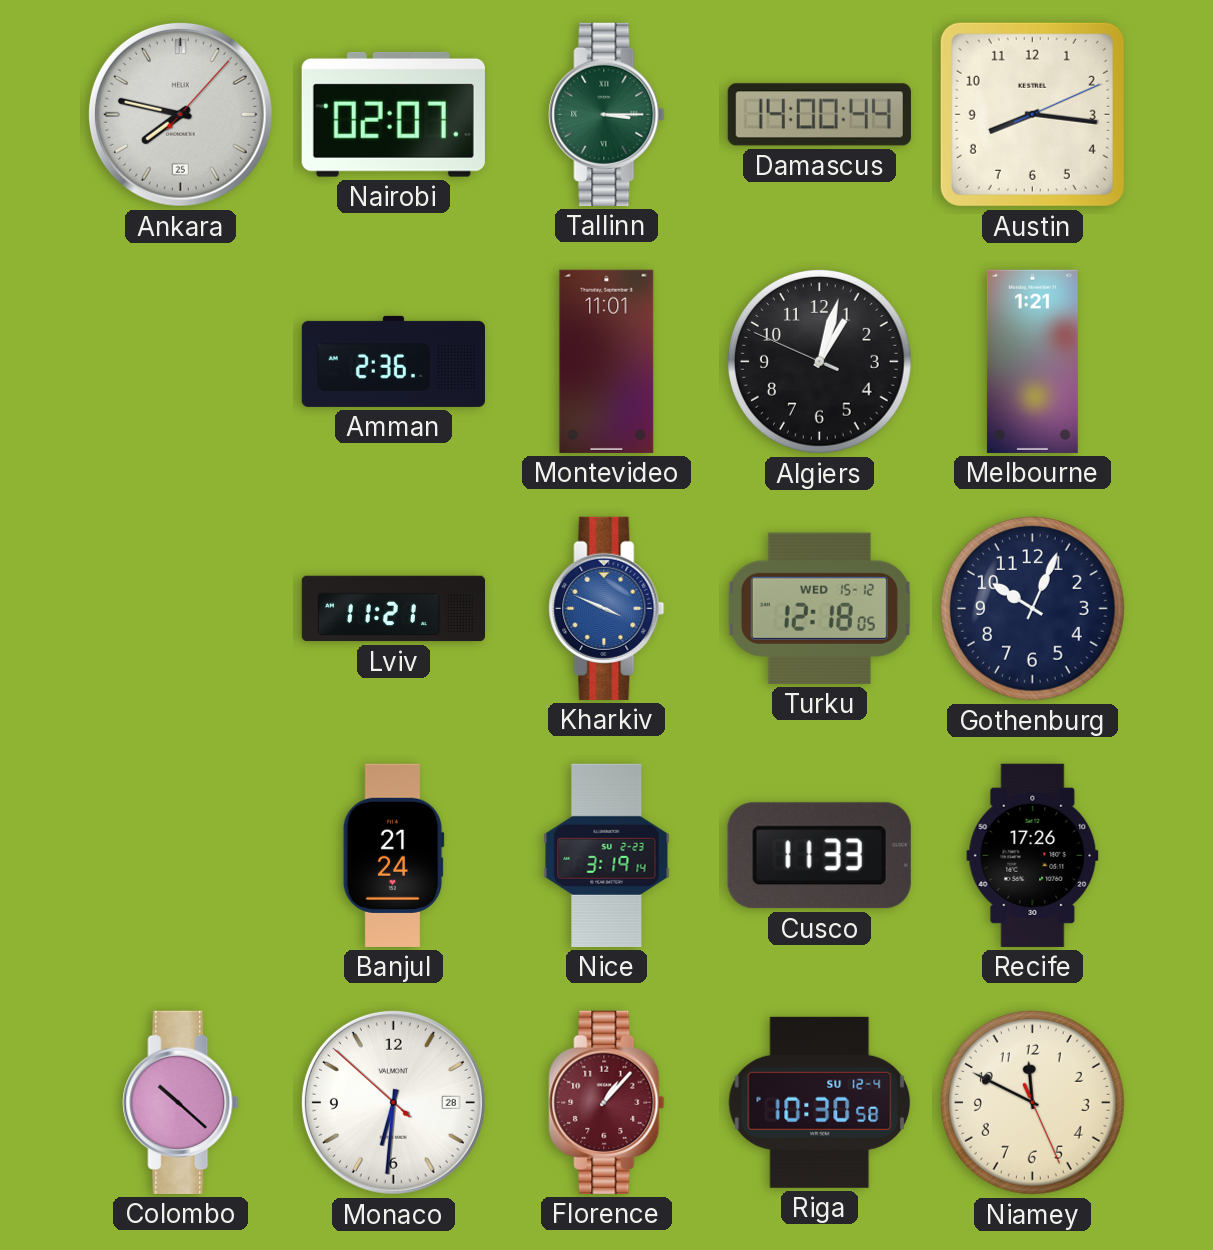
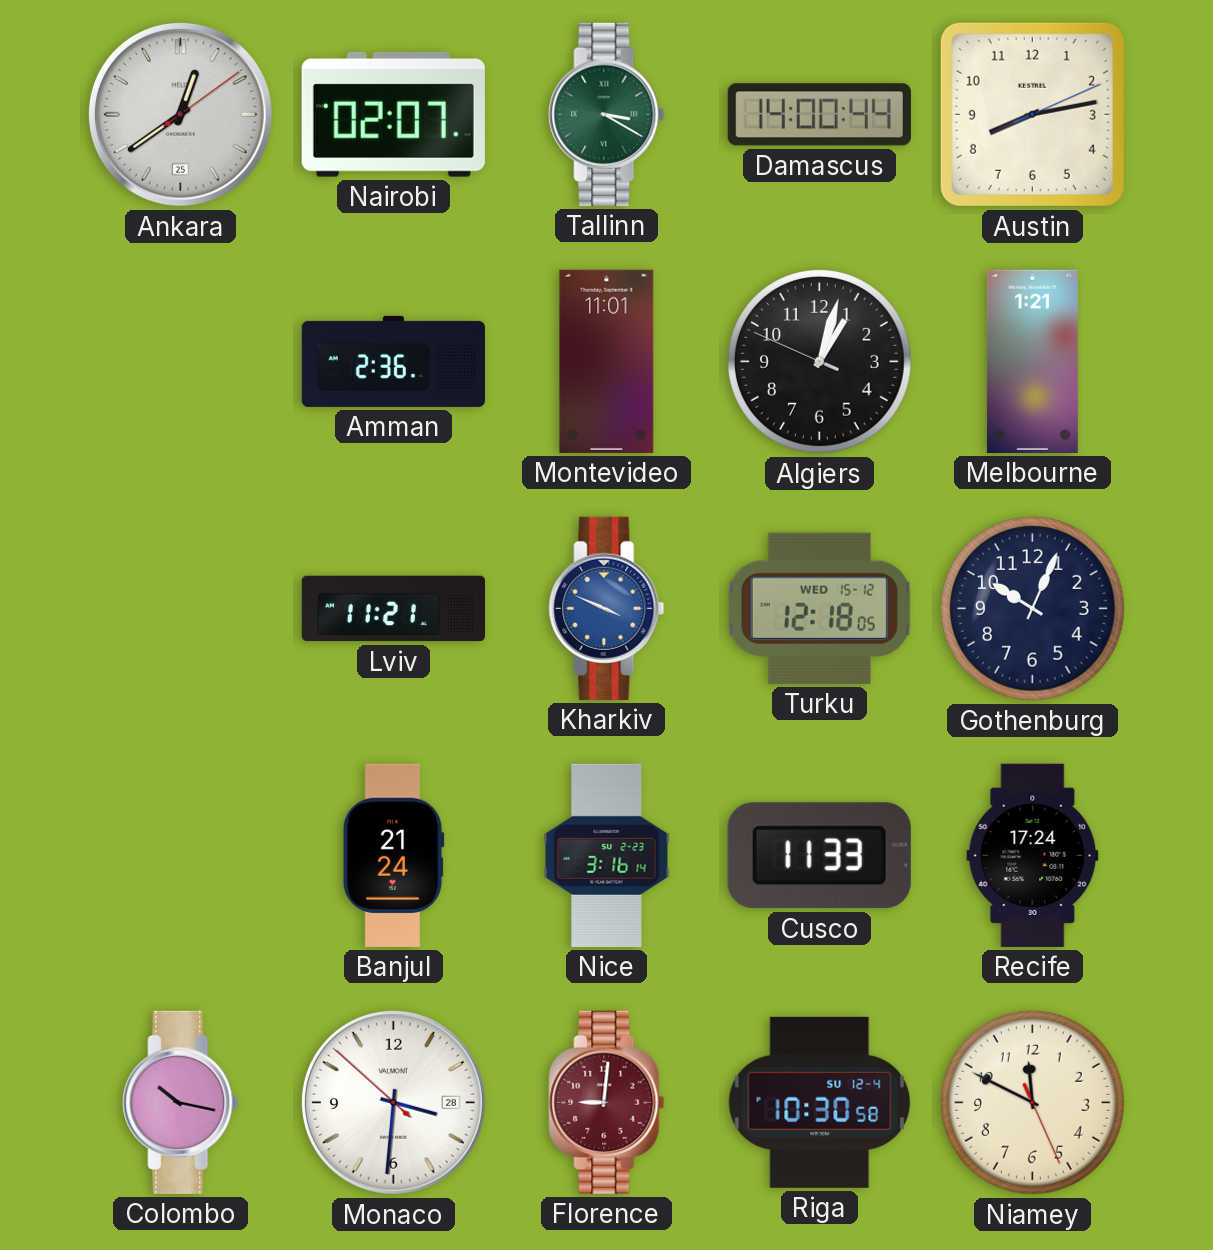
Ankara: 7:47 -> 12:39 (180, 114)
Tallinn: 3:15 -> 3:20 (607, 114)
Austin: 8:16 -> 8:13 (1032, 114)
Nice: 3:19 -> 3:16 (607, 855)
Recife: 17:26 -> 17:24 (1033, 855)
Colombo: 10:22 -> 10:17 (181, 1102)
Monaco: 6:30 -> 3:30 (393, 1102)
Florence: 1:07 -> 9:01 (607, 1102)
